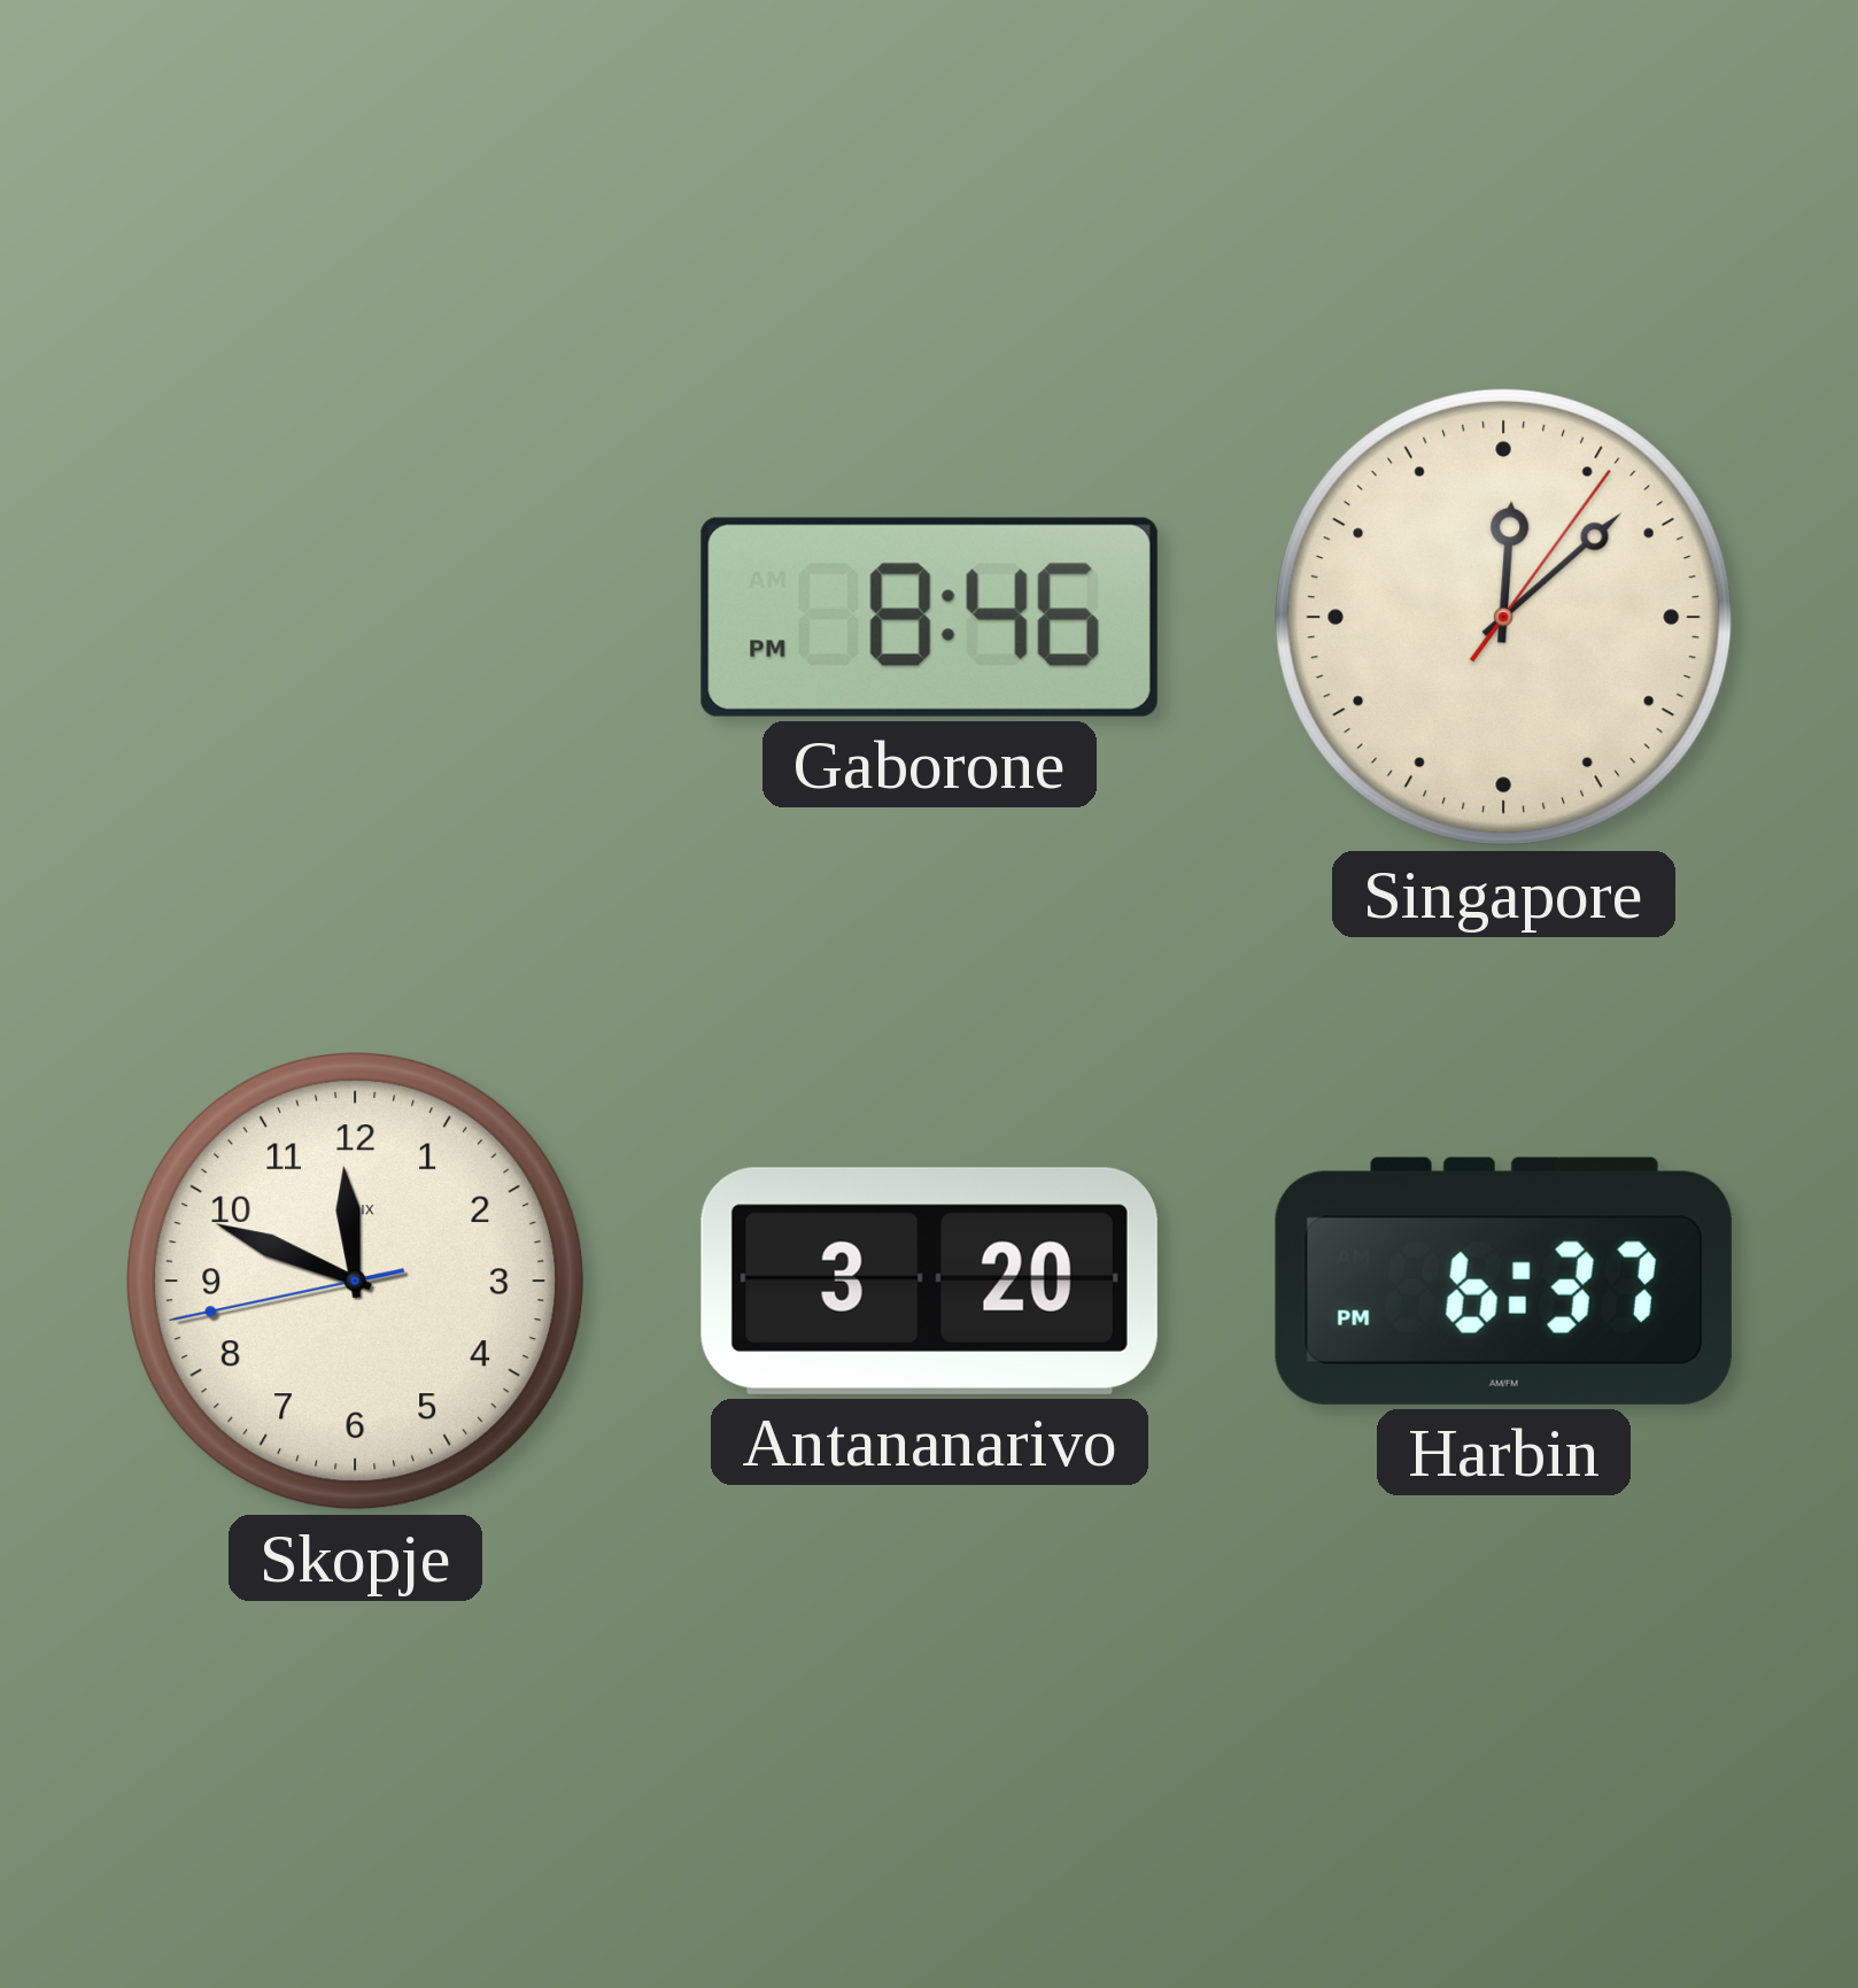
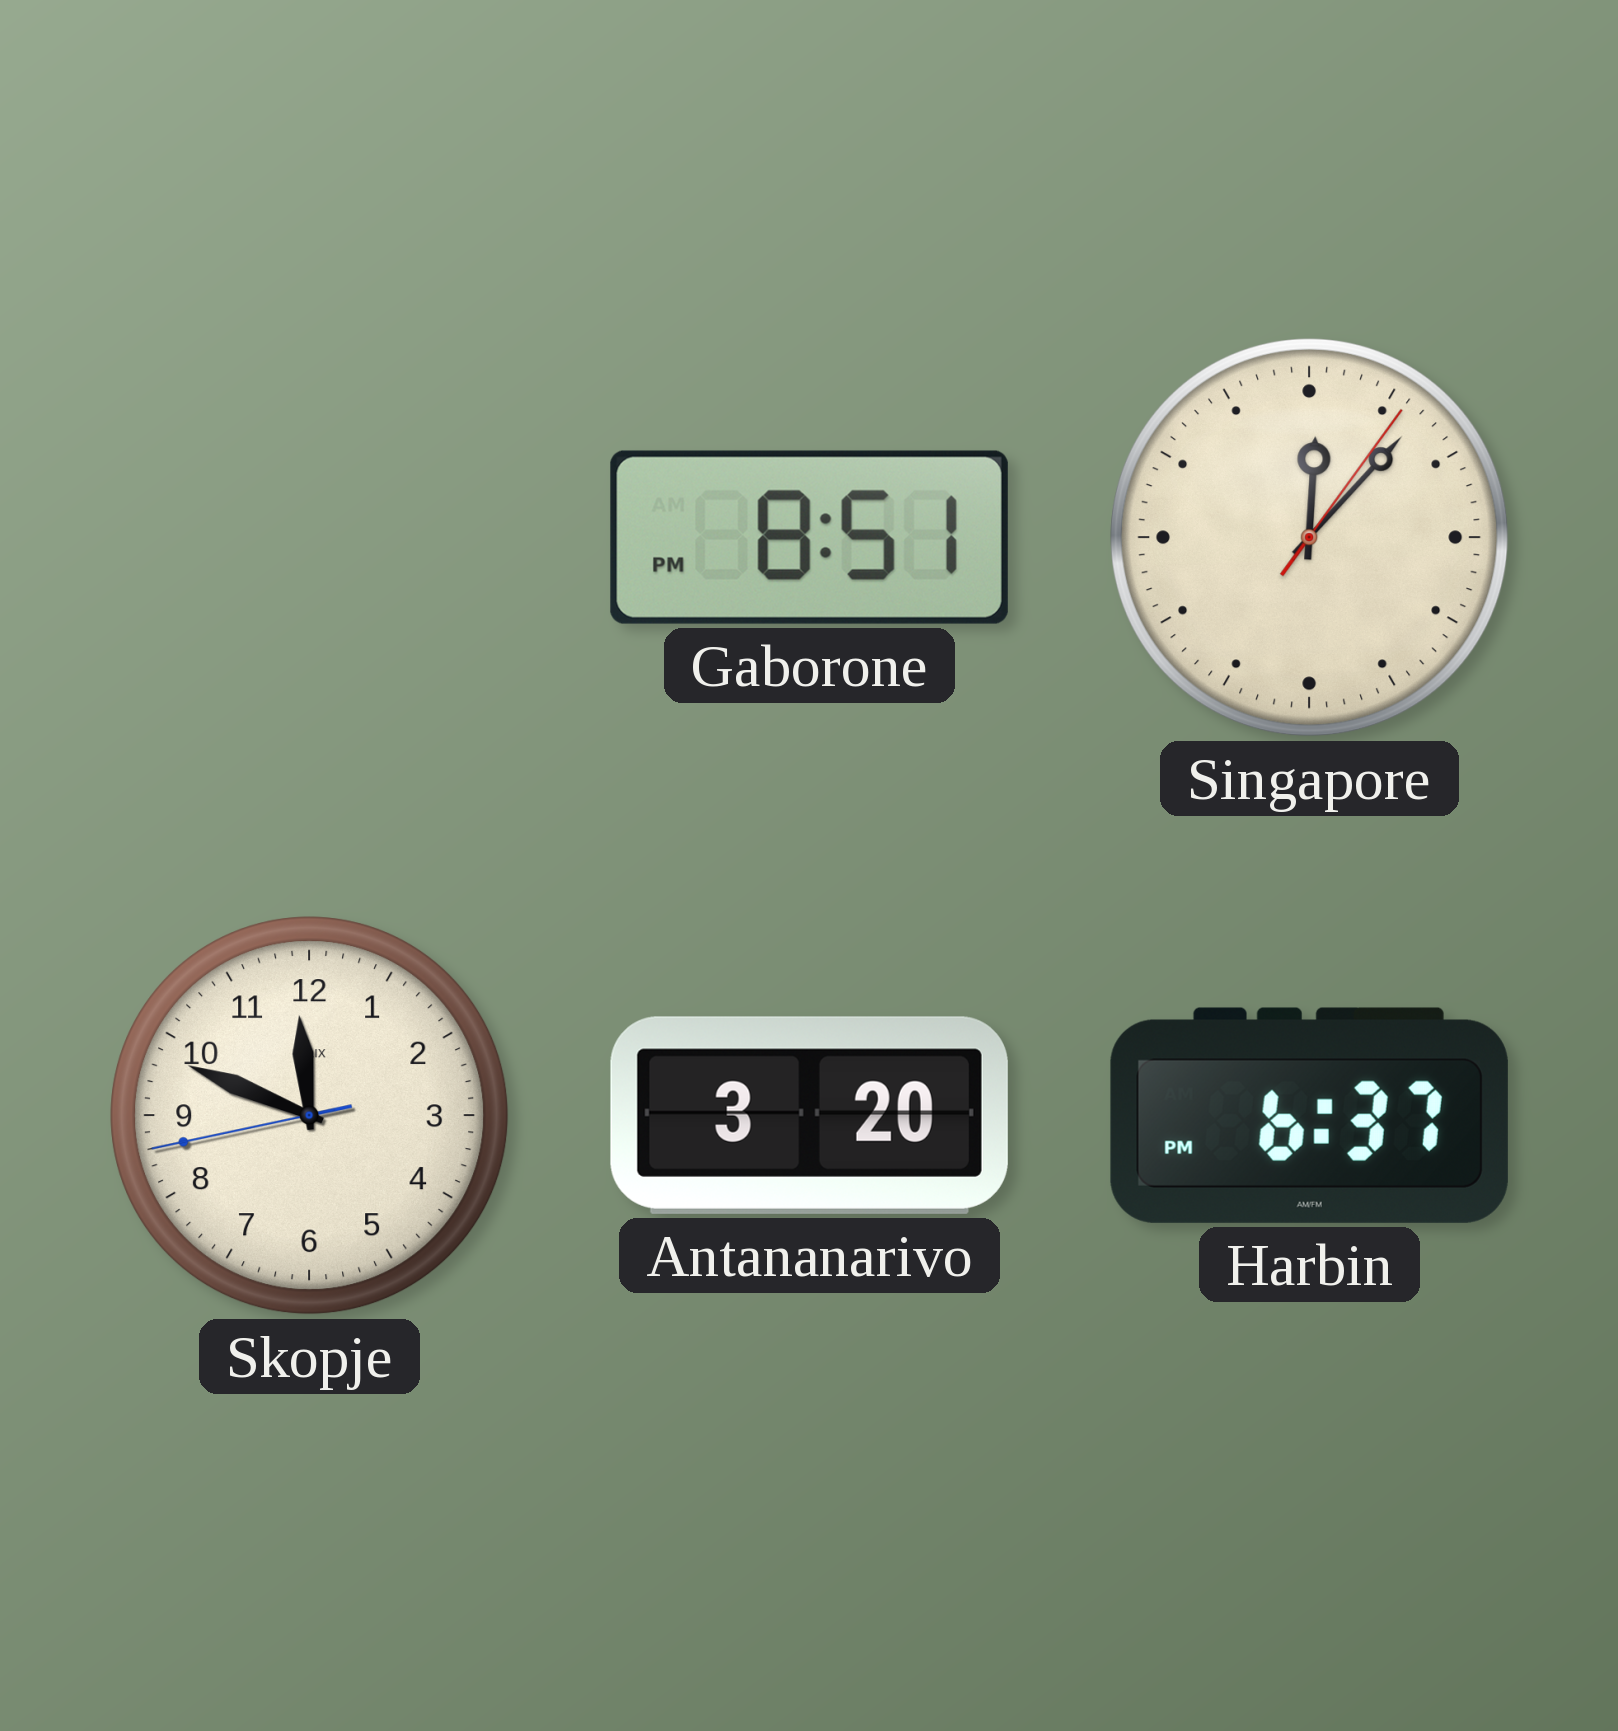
Gaborone: 8:46 -> 8:51 (809, 537)
Singapore: 12:08 -> 12:07 (1310, 538)
